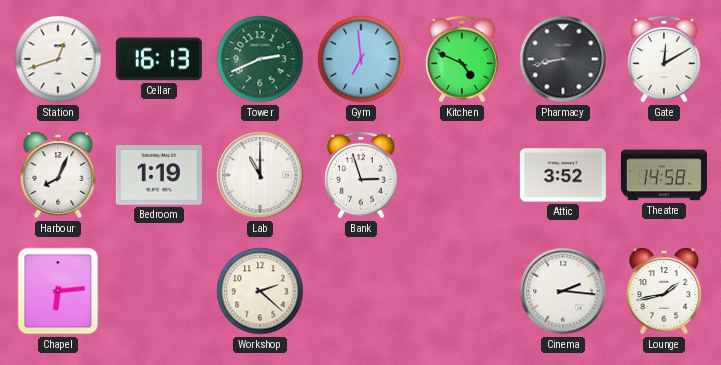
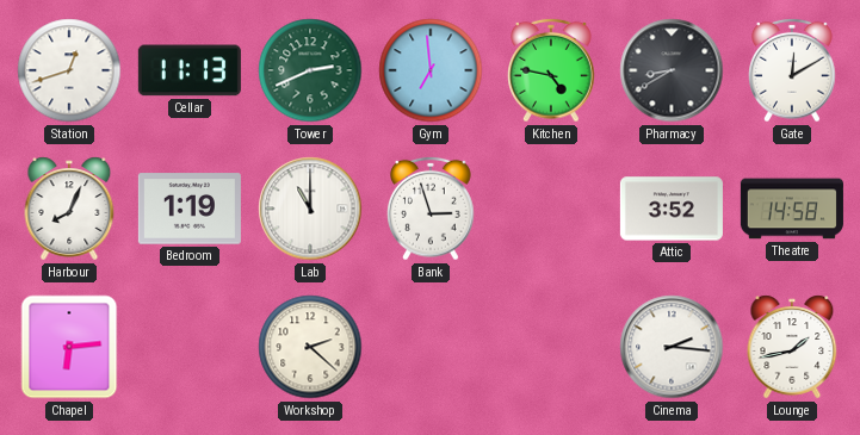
Cellar: 16:13 -> 11:13 (190, 70)
Kitchen: 4:49 -> 4:47 (551, 70)
Pharmacy: 8:43 -> 8:40 (672, 70)
